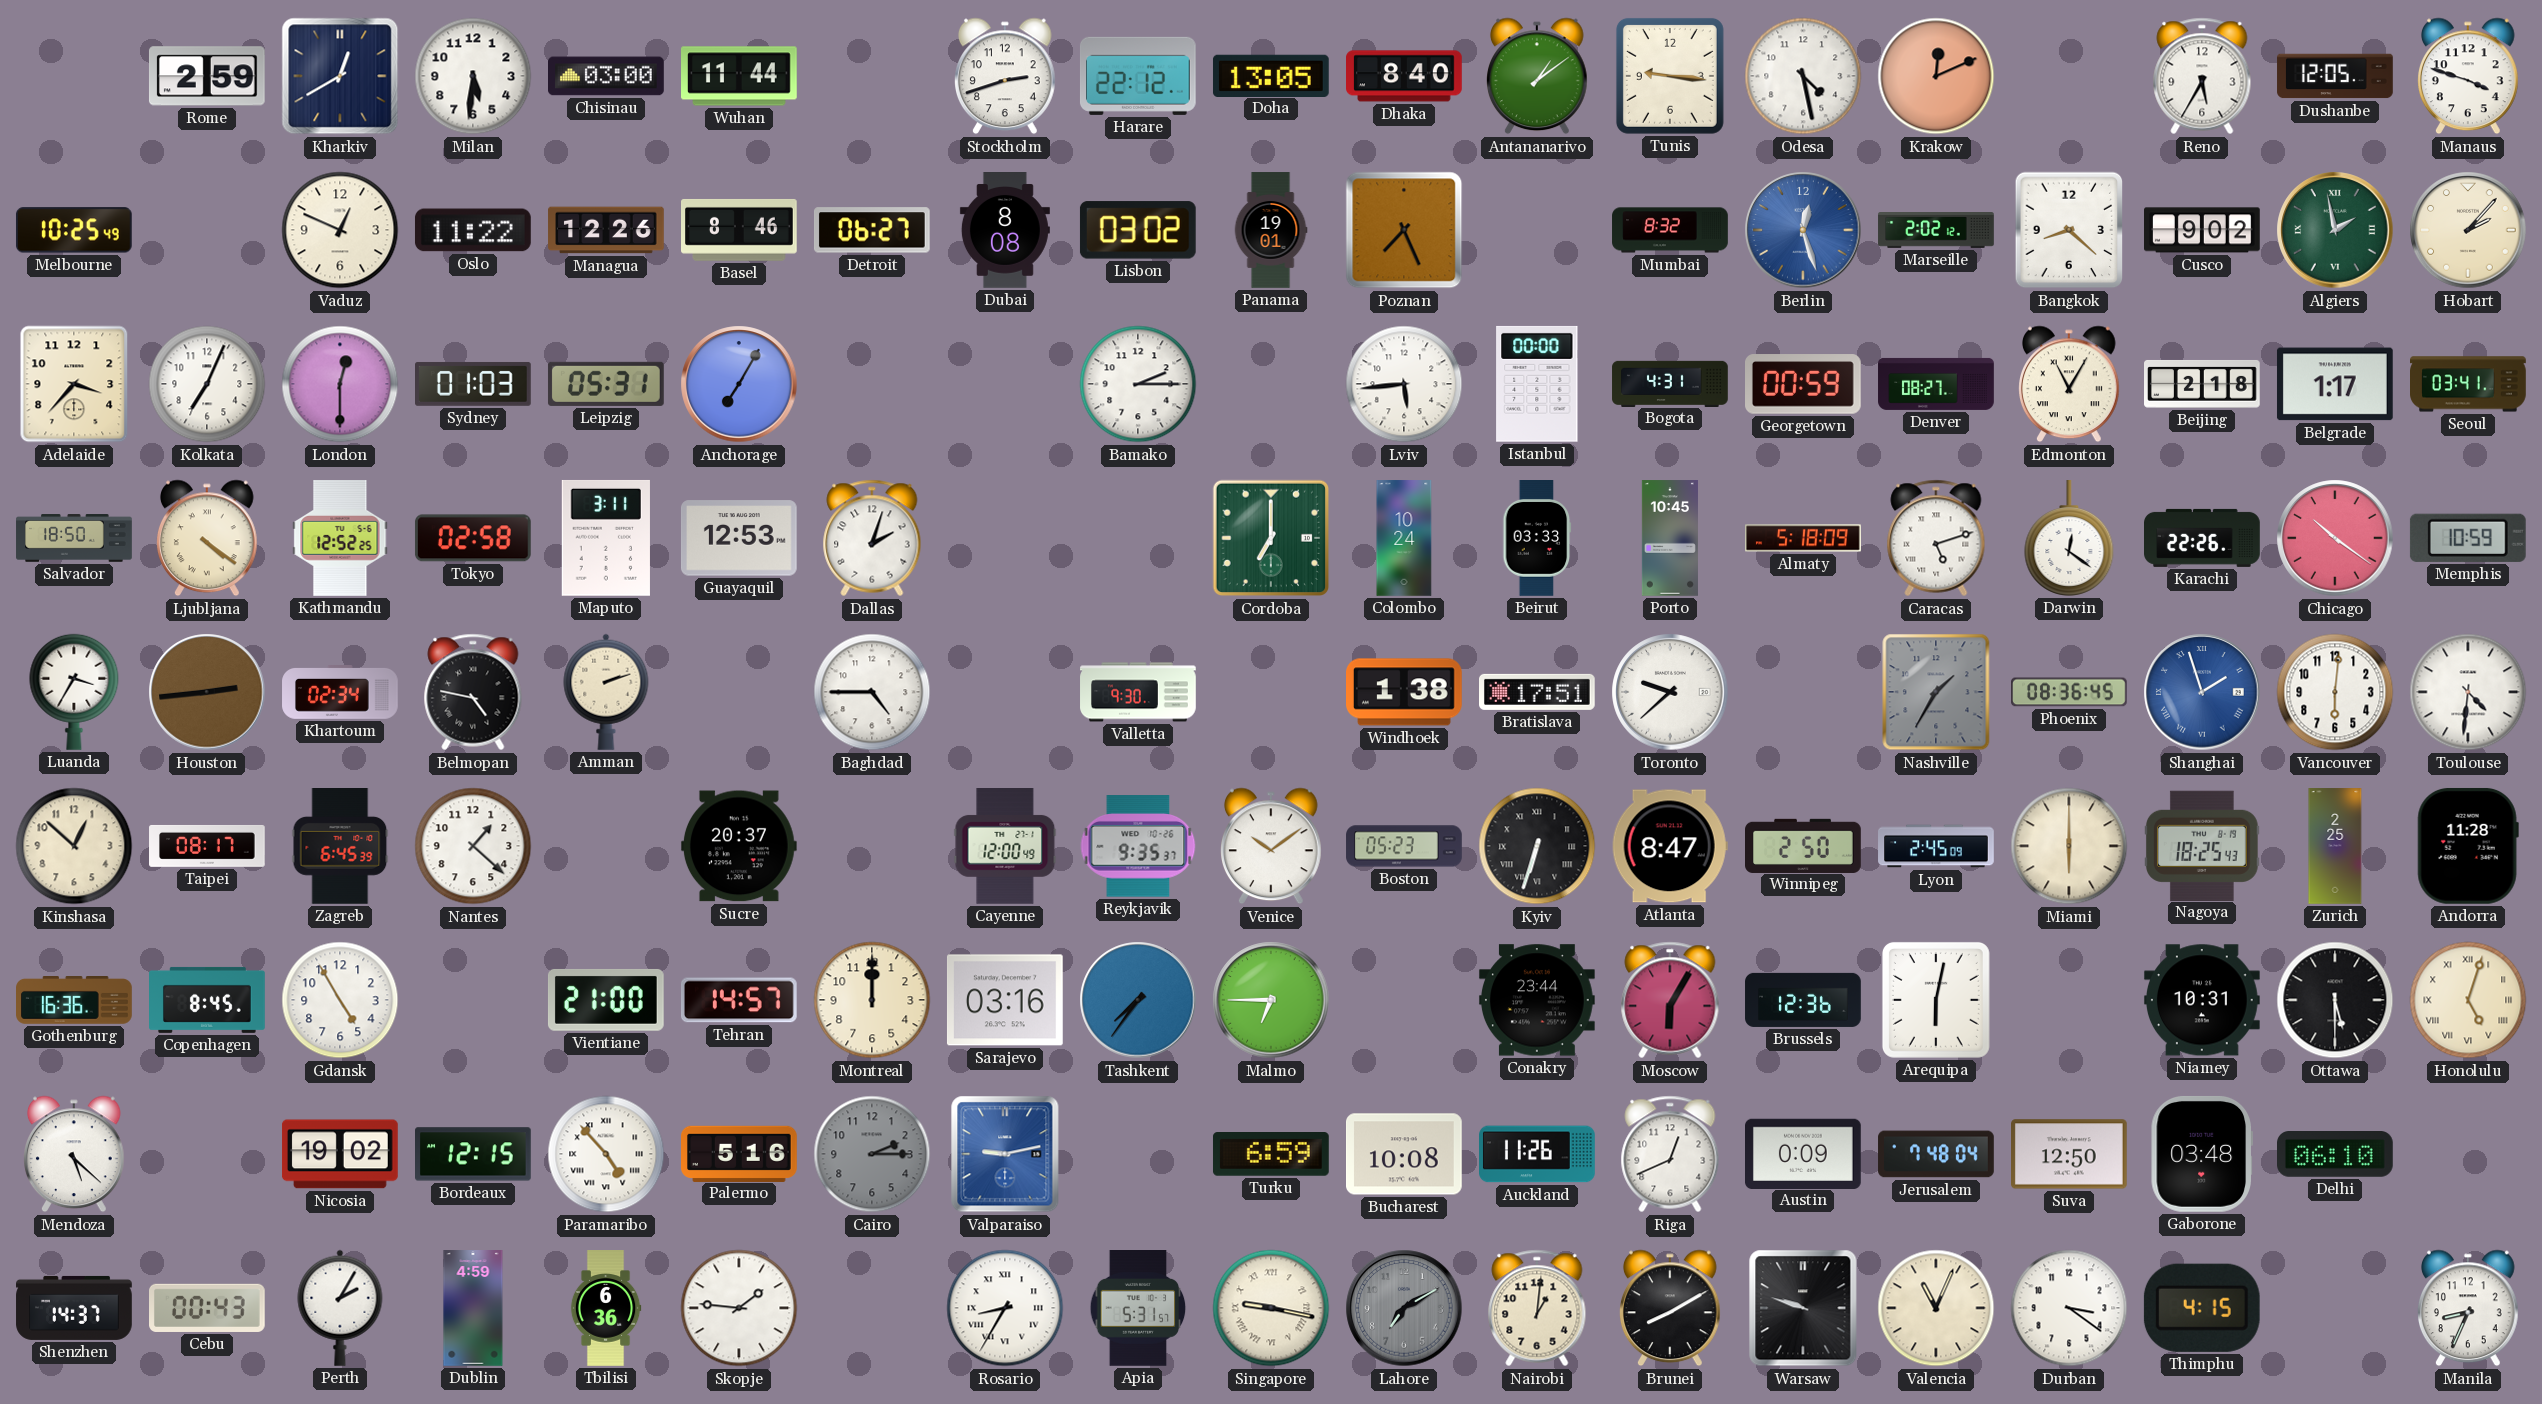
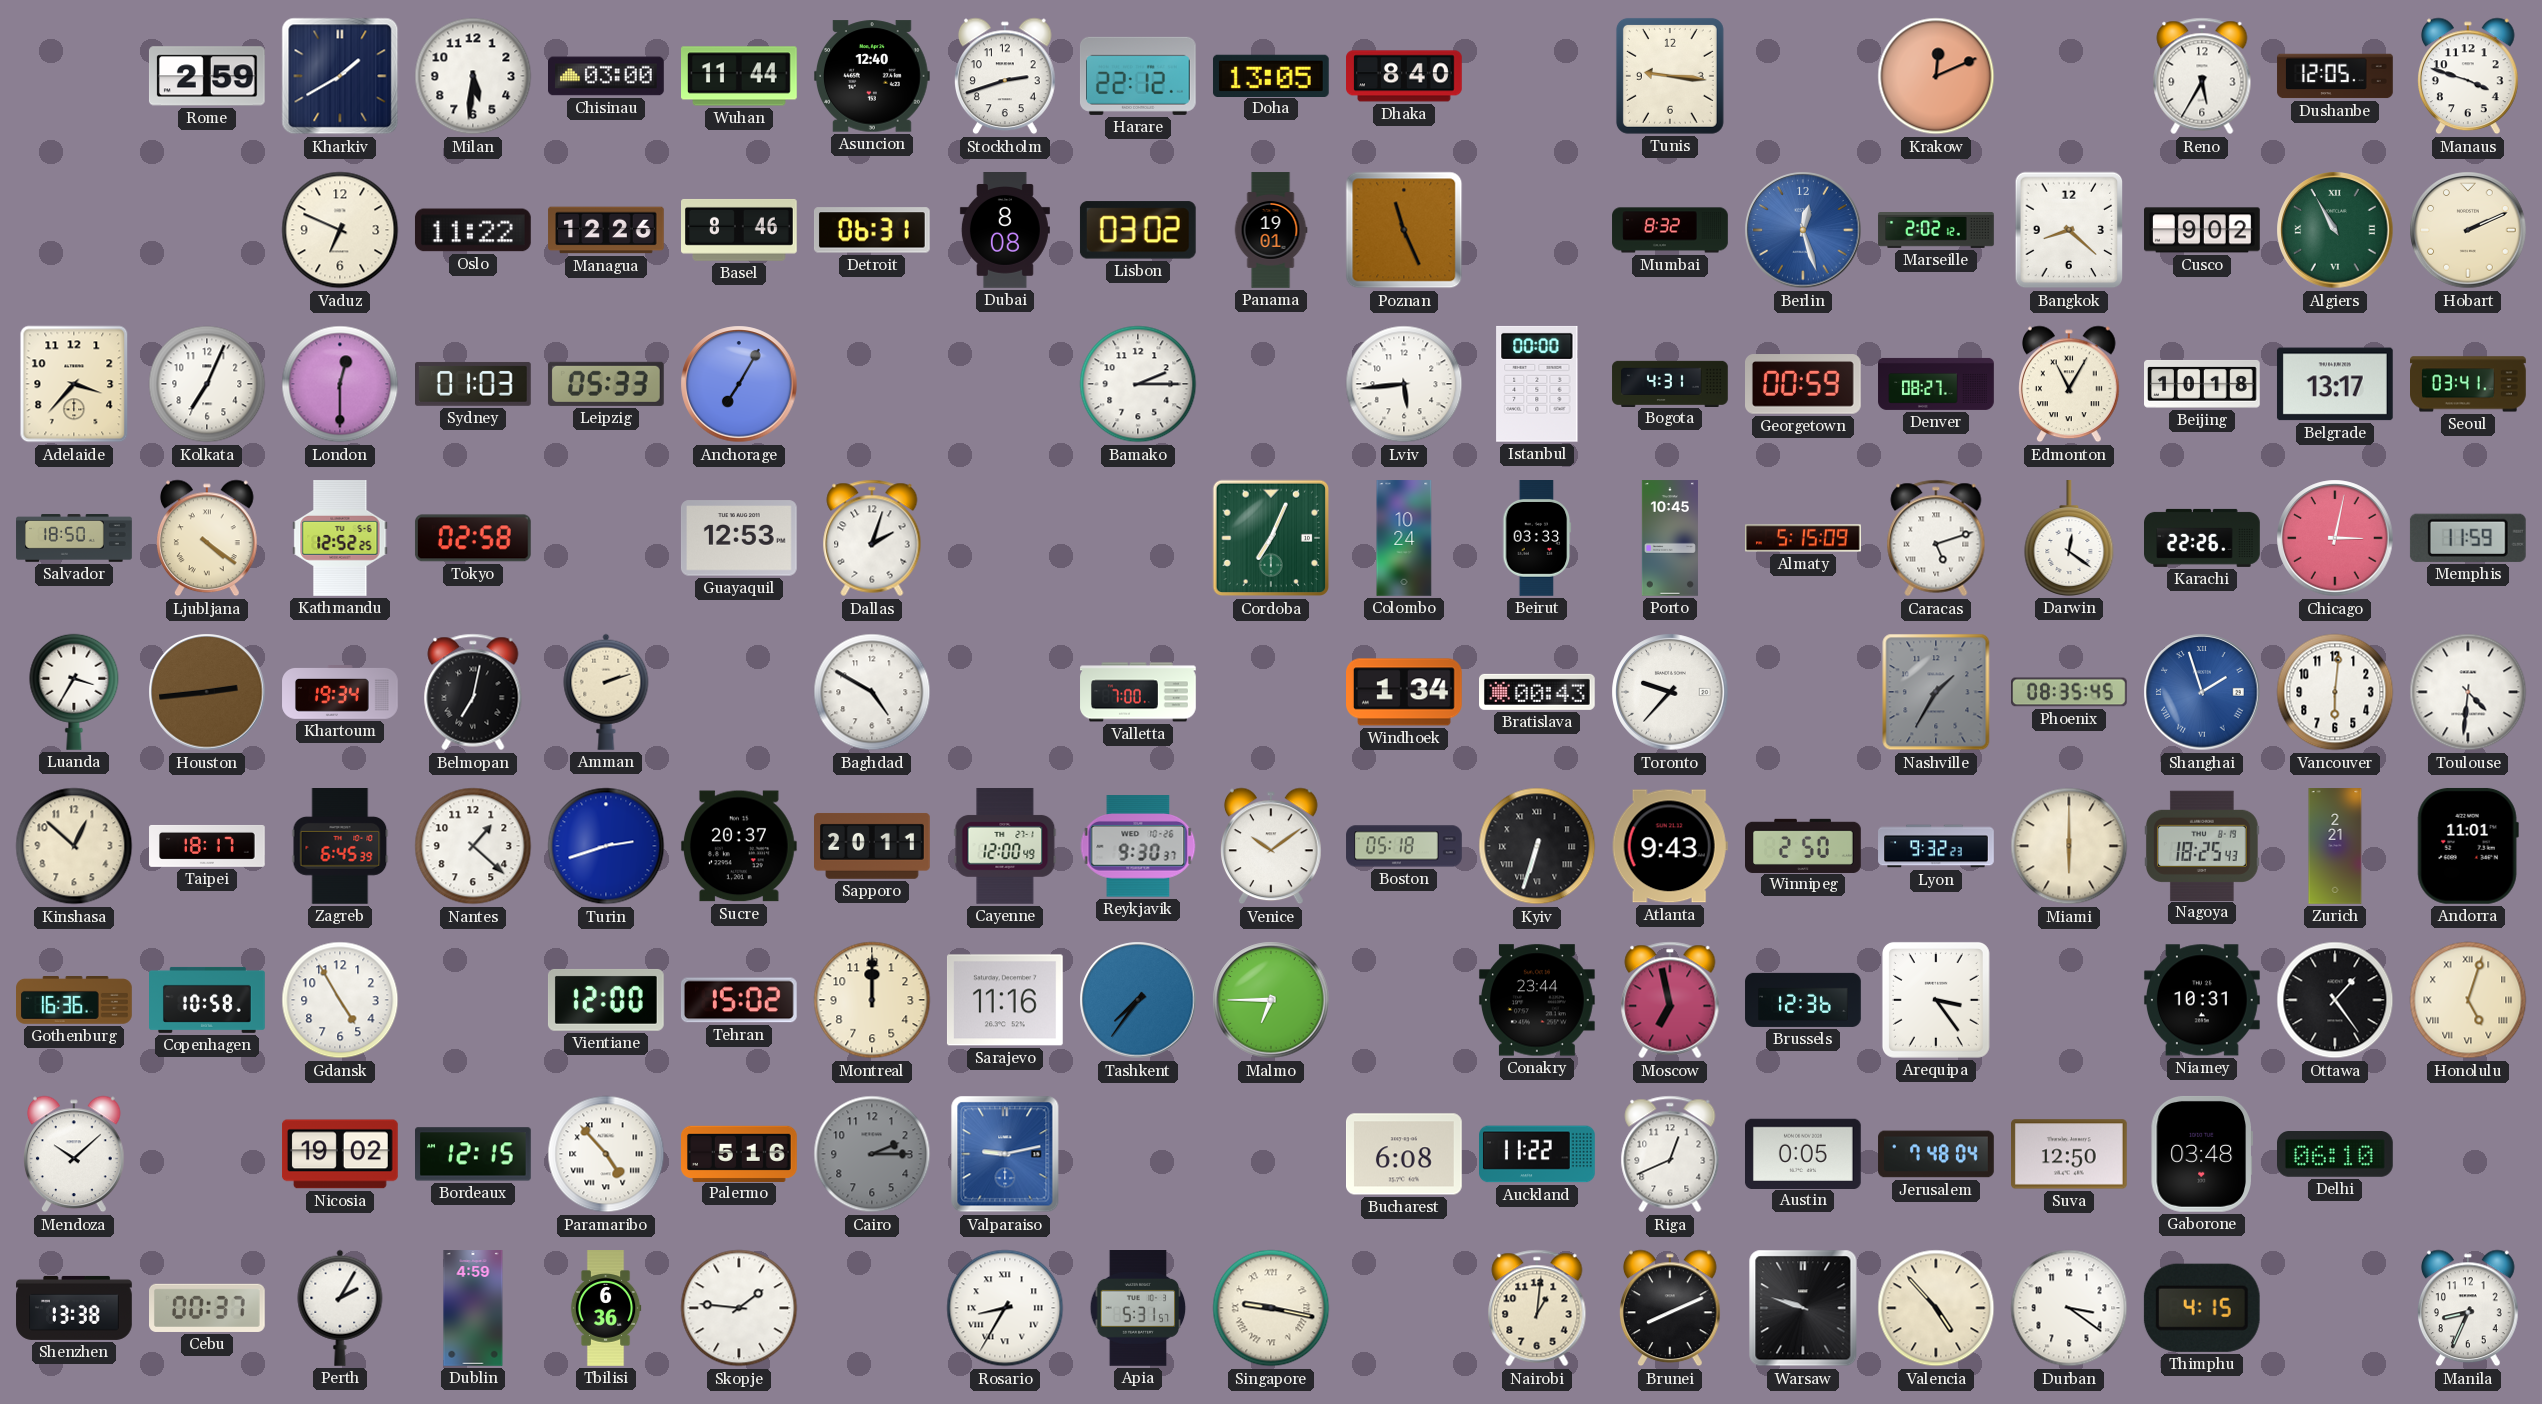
Kharkiv: 12:40 -> 1:40 (340, 76)
Asuncion: none -> 12:40 (873, 76)
Antananarivo: 1:09 -> none (1538, 76)
Odesa: 4:28 -> none (1803, 76)
Melbourne: 10:25 -> none (74, 230)
Vaduz: 12:49 -> 6:49 (340, 230)
Detroit: 06:27 -> 06:31 (872, 230)
Poznan: 7:26 -> 11:26 (1404, 230)
Algiers: 1:58 -> 10:55 (2335, 230)
Hobart: 2:07 -> 2:11 (2468, 230)
Leipzig: 05:31 -> 05:33 (606, 384)
Beijing: 2:18 -> 10:18 (2203, 384)
Belgrade: 1:17 -> 13:17 (2335, 384)
Maputo: 3:11 -> none (606, 538)
Cordoba: 7:00 -> 7:04 (1271, 538)
Almaty: 5:18 -> 5:15 (1803, 538)
Chicago: 10:21 -> 3:02 (2335, 538)
Memphis: 10:59 -> 11:59 (2468, 538)
Khartoum: 02:34 -> 19:34 (340, 693)
Belmopan: 4:47 -> 7:02 (473, 692)
Baghdad: 4:45 -> 4:50 (872, 692)
Valletta: 9:30 -> 7:00 (1138, 692)
Windhoek: 1:38 -> 1:34 (1405, 692)
Bratislava: 17:51 -> 00:43 (1538, 692)
Toronto: 9:38 -> 9:37 (1670, 692)
Phoenix: 08:36 -> 08:35 (2070, 692)
Taipei: 08:17 -> 18:17 (207, 846)
Turin: none -> 2:42 (606, 846)
Sapporo: none -> 20:11 (873, 846)
Reykjavik: 9:35 -> 9:30 (1138, 846)
Boston: 05:23 -> 05:18 (1404, 846)
Atlanta: 8:47 -> 9:43 (1670, 846)
Lyon: 2:45 -> 9:32 (1936, 846)
Zurich: 2:25 -> 2:21 (2335, 846)
Andorra: 11:28 -> 11:01 (2468, 846)
Copenhagen: 8:45 -> 10:58 (208, 1000)
Vientiane: 21:00 -> 12:00 (606, 1000)
Tehran: 14:57 -> 15:02 (739, 1000)
Sarajevo: 03:16 -> 11:16 (1005, 1000)
Moscow: 6:05 -> 6:58 (1670, 1000)
Arequipa: 6:02 -> 3:24 (1936, 1000)
Ottawa: 5:30 -> 1:24 (2335, 1000)
Mendoza: 5:22 -> 10:08 (75, 1154)
Turku: 6:59 -> none (1271, 1155)
Bucharest: 10:08 -> 6:08 (1405, 1154)
Auckland: 11:26 -> 11:22 (1538, 1154)
Austin: 0:09 -> 0:05 (1804, 1153)
Shenzhen: 14:37 -> 13:38 (74, 1308)
Cebu: 00:43 -> 00:37 (208, 1308)
Lahore: 7:10 -> none (1404, 1308)
Brunei: 8:10 -> 8:11 (1671, 1308)
Valencia: 11:04 -> 4:53 (1936, 1308)
